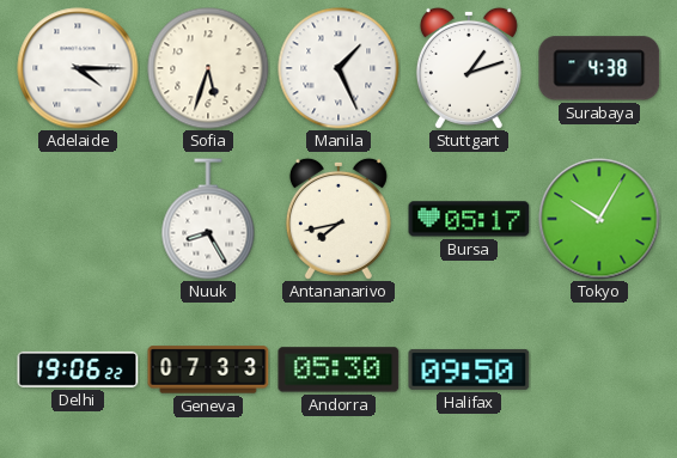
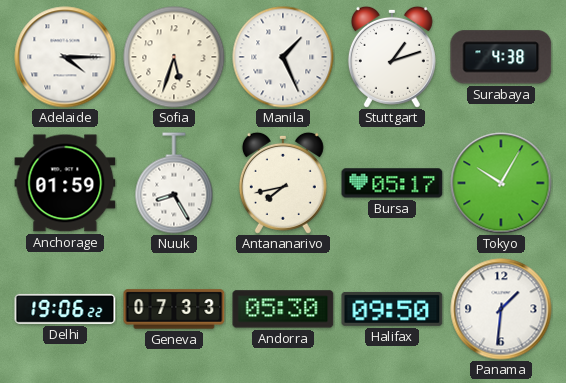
Anchorage: none -> 01:59 (65, 183)
Panama: none -> 1:31 (501, 309)
